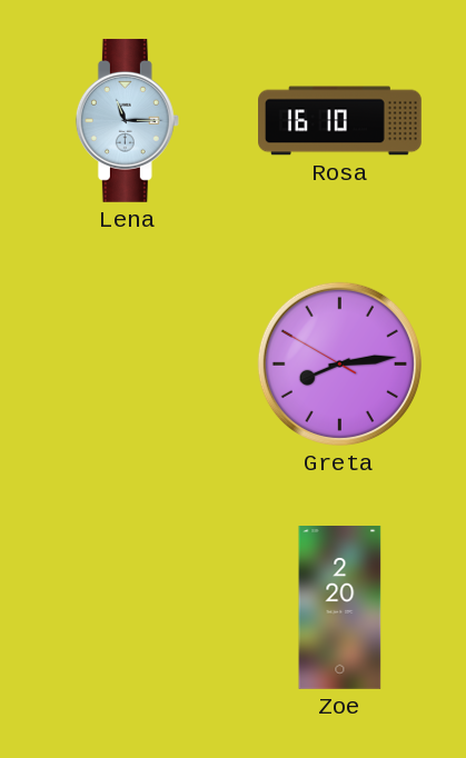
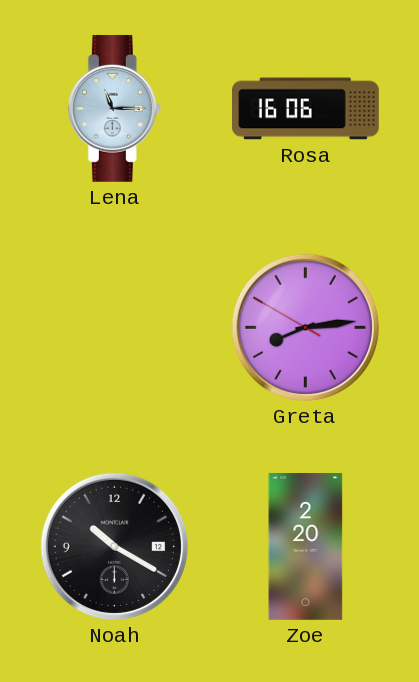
Rosa: 16:10 -> 16:06 (306, 109)
Noah: none -> 10:20 (114, 546)
